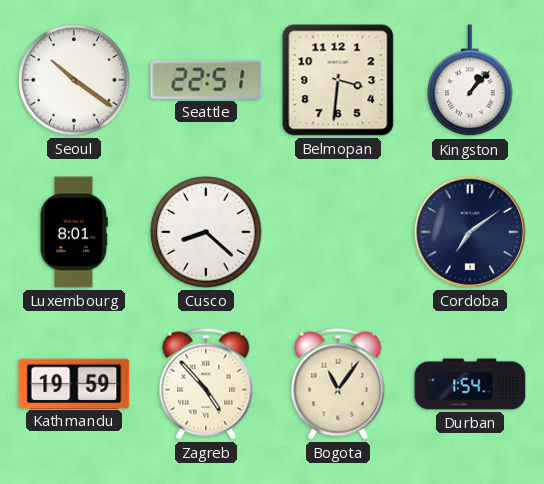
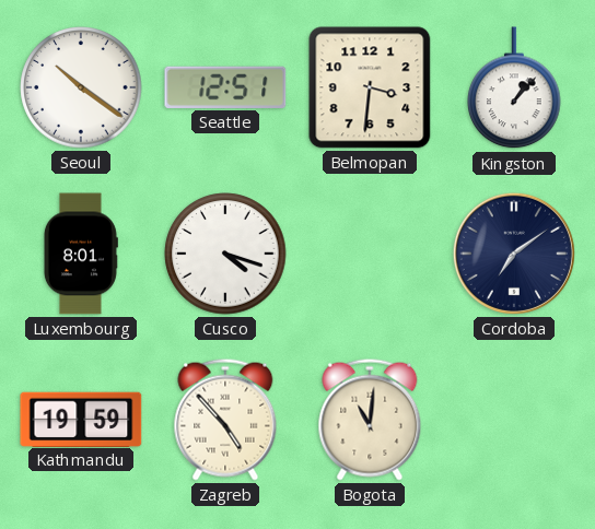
Seattle: 22:51 -> 12:51 (225, 87)
Cusco: 8:22 -> 4:18 (225, 254)
Bogota: 11:06 -> 11:01 (370, 420)
Durban: 1:54 -> none (470, 384)
